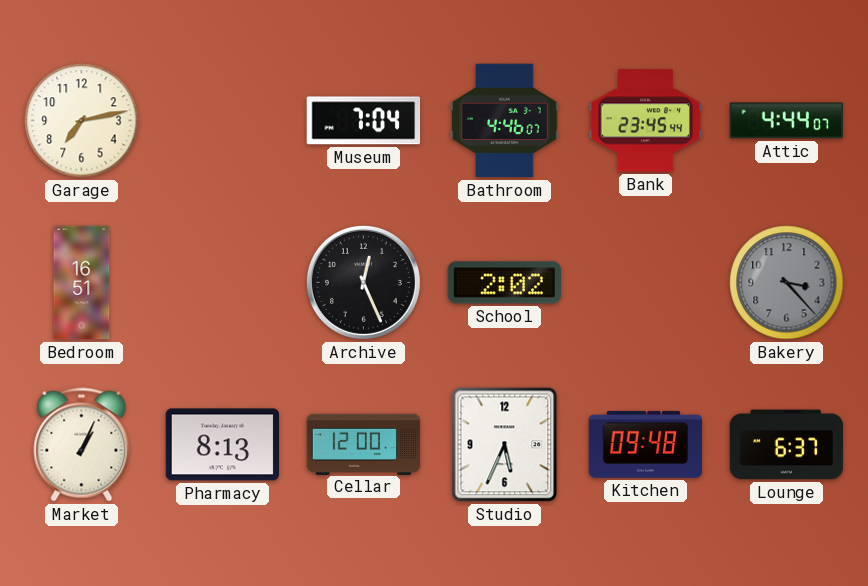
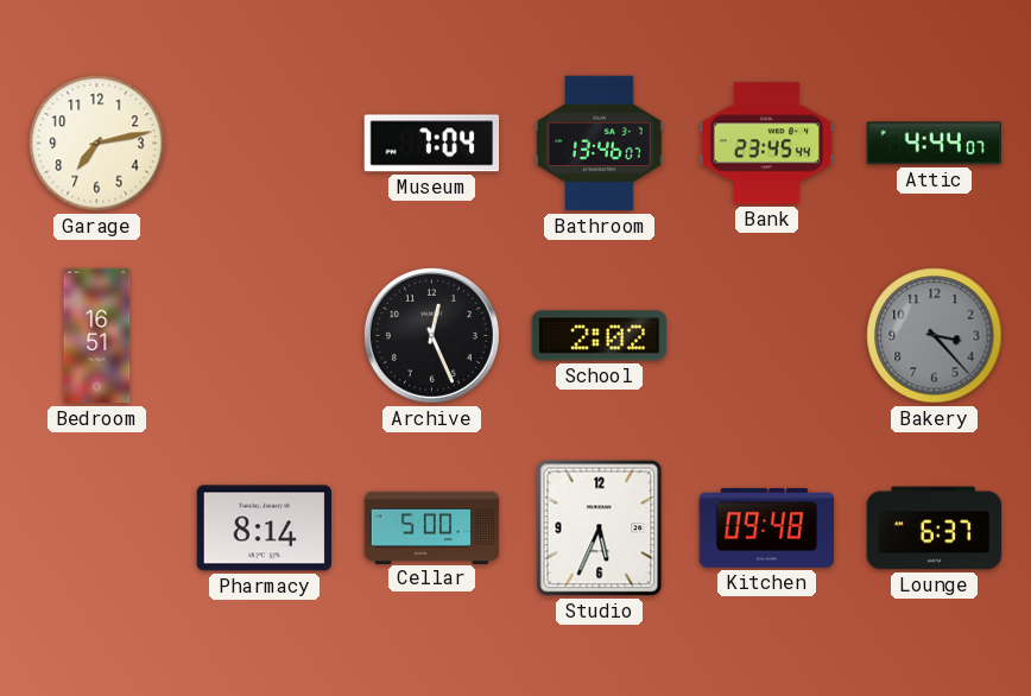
Bathroom: 4:46 -> 13:46 (600, 144)
Market: 1:04 -> none (82, 445)
Pharmacy: 8:13 -> 8:14 (265, 529)
Cellar: 12:00 -> 5:00 (432, 527)
